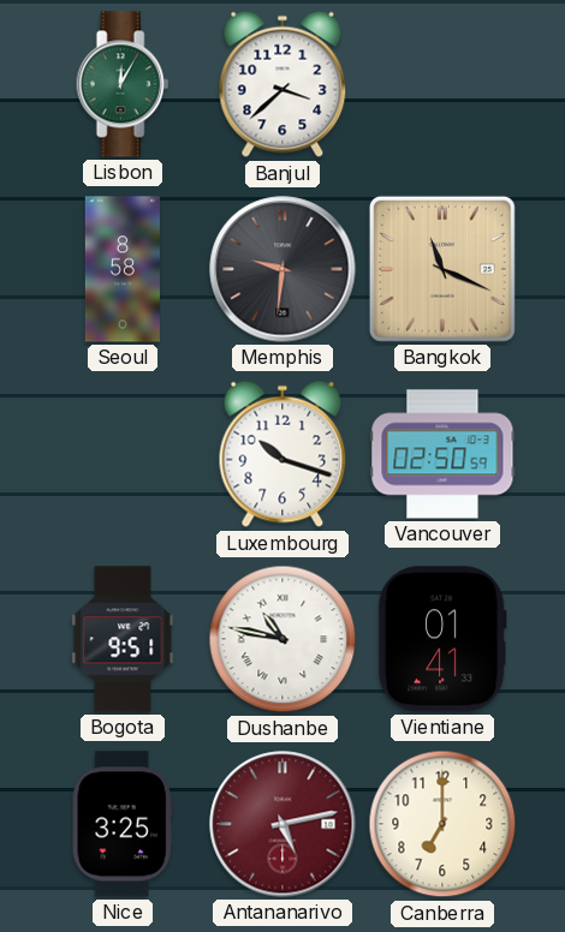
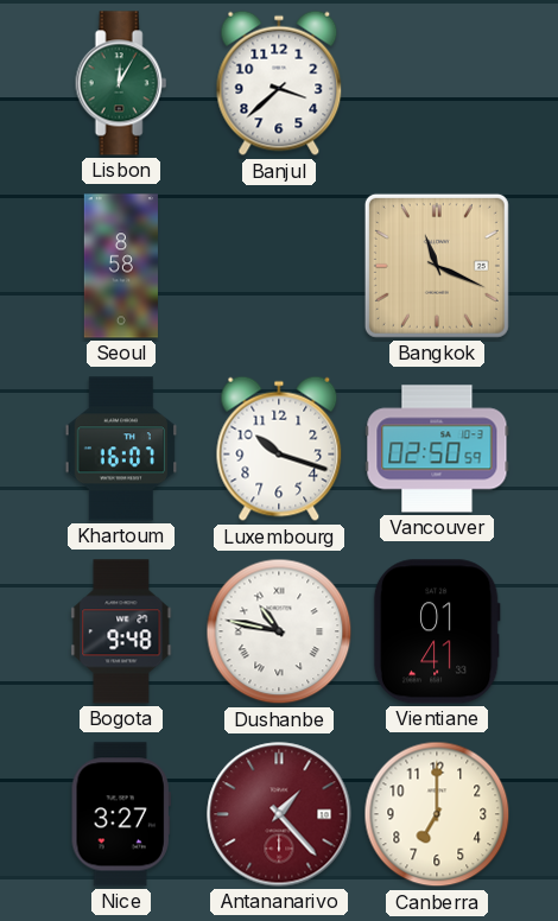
Memphis: 9:31 -> none (282, 269)
Khartoum: none -> 16:07 (121, 449)
Bogota: 9:51 -> 9:48 (121, 631)
Nice: 3:25 -> 3:27 (121, 814)
Antananarivo: 5:13 -> 1:23 (279, 814)
